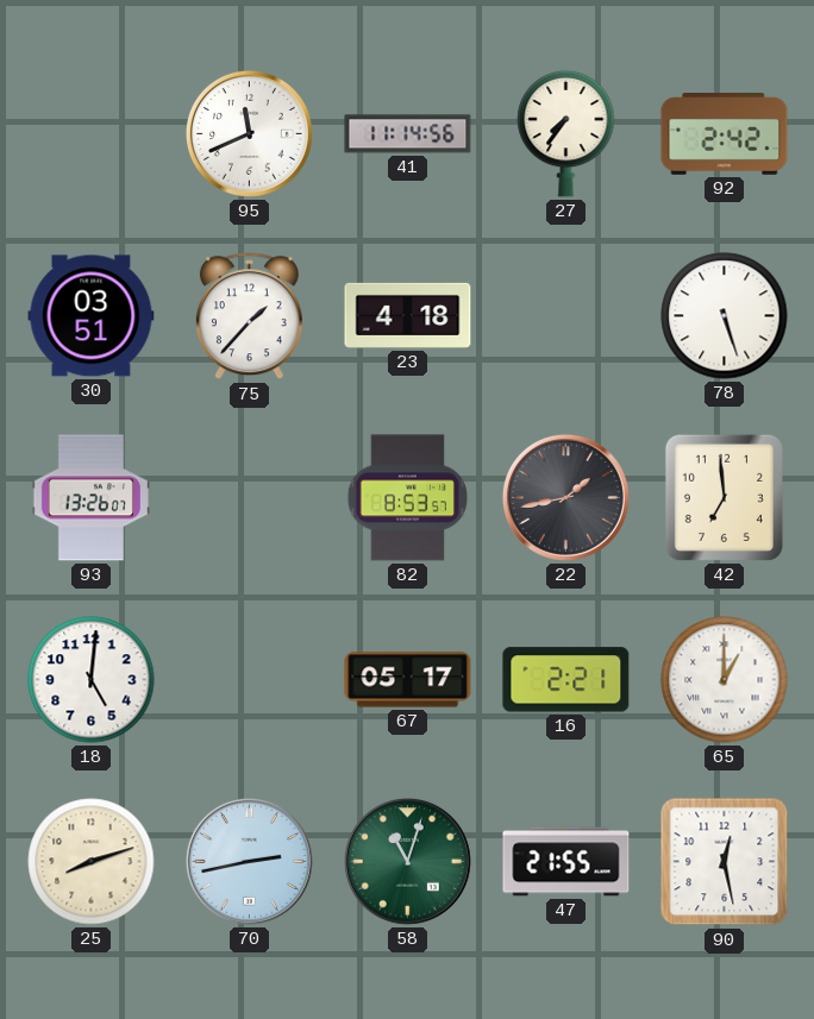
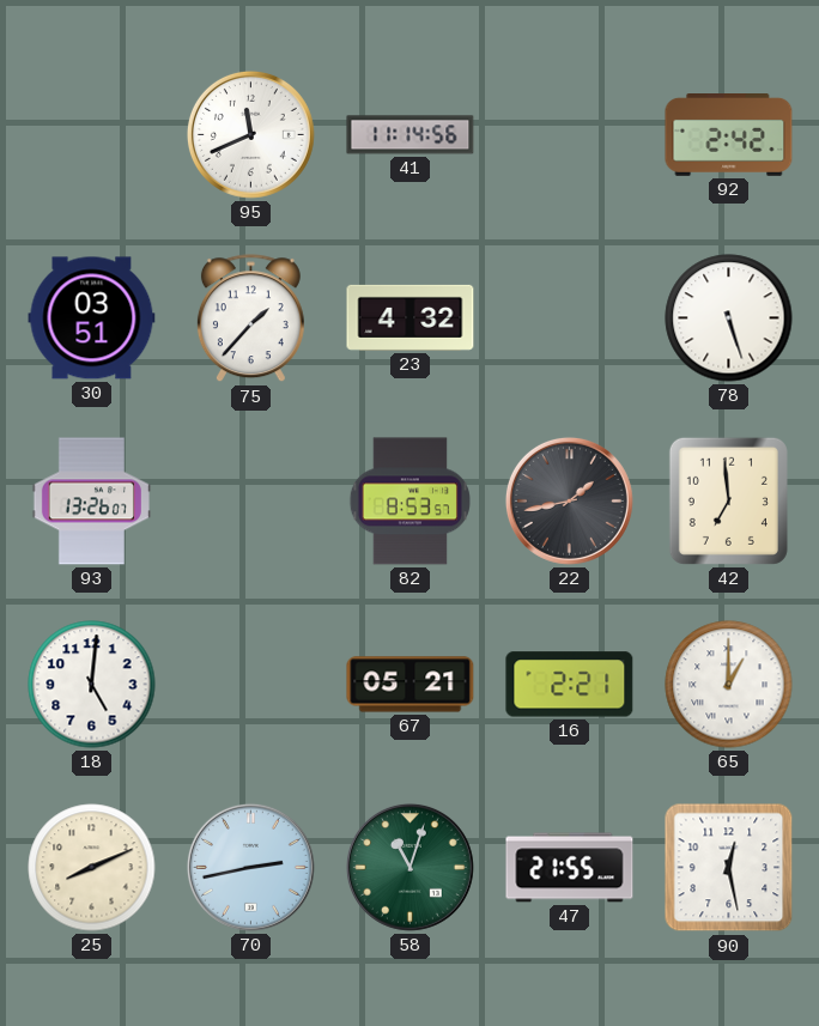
27: 7:36 -> none (566, 133)
23: 4:18 -> 4:32 (411, 317)
67: 05:17 -> 05:21 (411, 685)
25: 8:12 -> 8:11 (92, 868)
